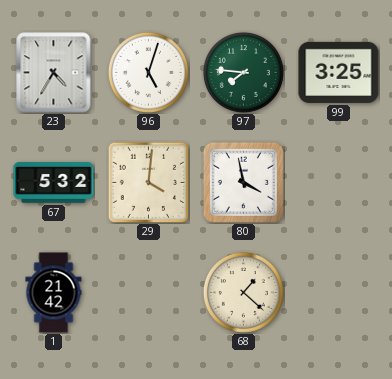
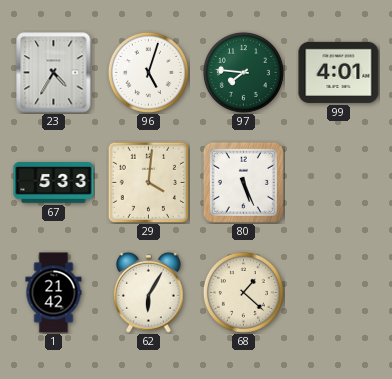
99: 3:25 -> 4:01 (339, 72)
67: 5:32 -> 5:33 (54, 183)
80: 3:58 -> 5:26 (243, 182)
62: none -> 6:05 (149, 292)
